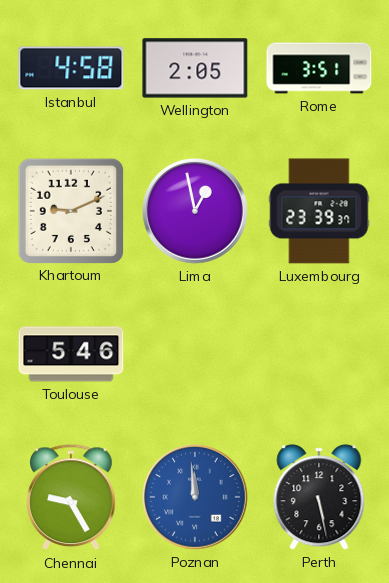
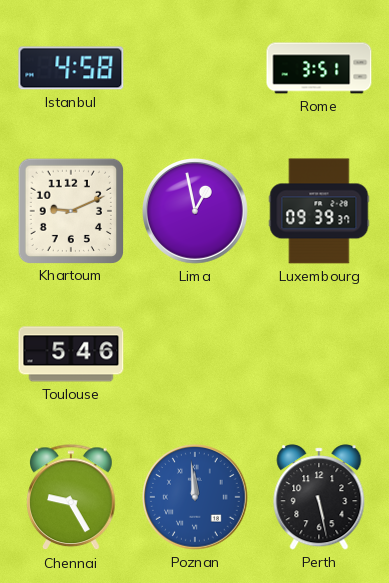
Wellington: 2:05 -> none (195, 68)
Luxembourg: 23:39 -> 09:39 (319, 211)
